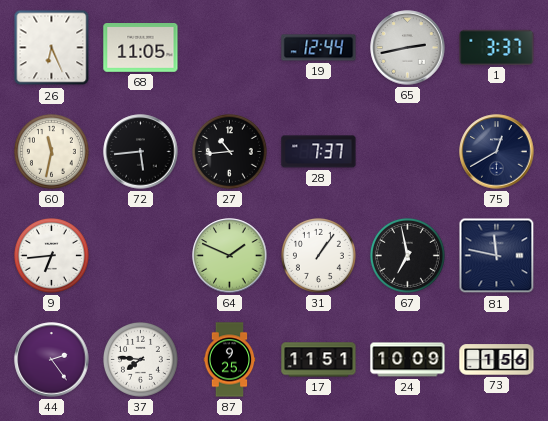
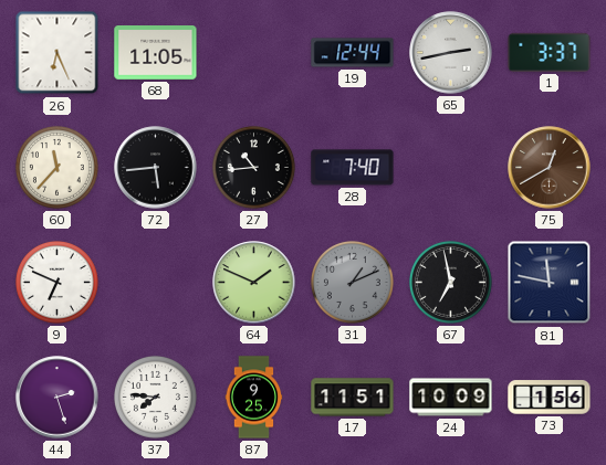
60: 11:32 -> 11:37 (56, 167)
28: 7:37 -> 7:40 (353, 168)
75 dial: navy -> brown (550, 168)
9: 6:44 -> 6:49 (56, 282)
31: 1:06 -> 1:11 (352, 282)
31 dial: white -> grey (352, 282)
44: 2:24 -> 2:27 (58, 398)
